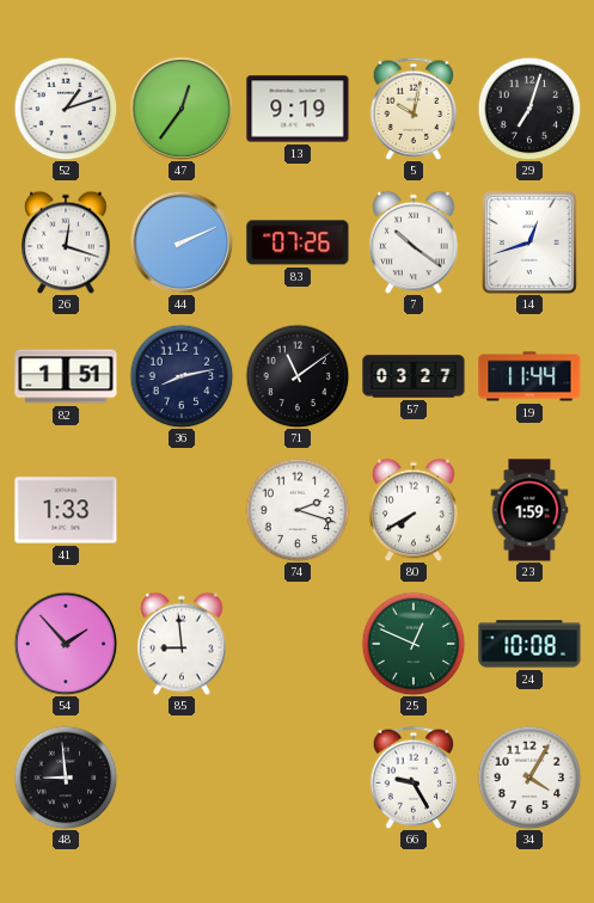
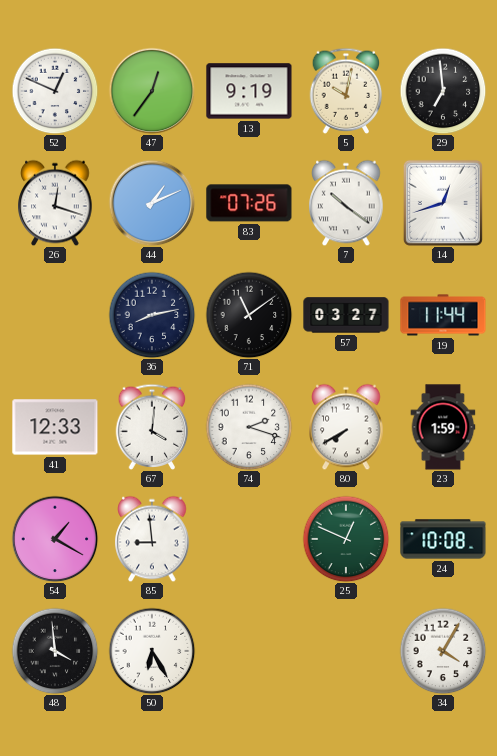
52: 1:12 -> 12:49 (55, 91)
29: 7:03 -> 6:59 (443, 91)
44: 2:11 -> 1:11 (152, 203)
82: 1:51 -> none (66, 376)
41: 1:33 -> 12:33 (55, 427)
67: none -> 4:01 (152, 427)
54: 1:53 -> 1:20 (55, 539)
48: 8:59 -> 3:59 (55, 651)
50: none -> 6:25 (152, 651)
66: 9:25 -> none (414, 778)
